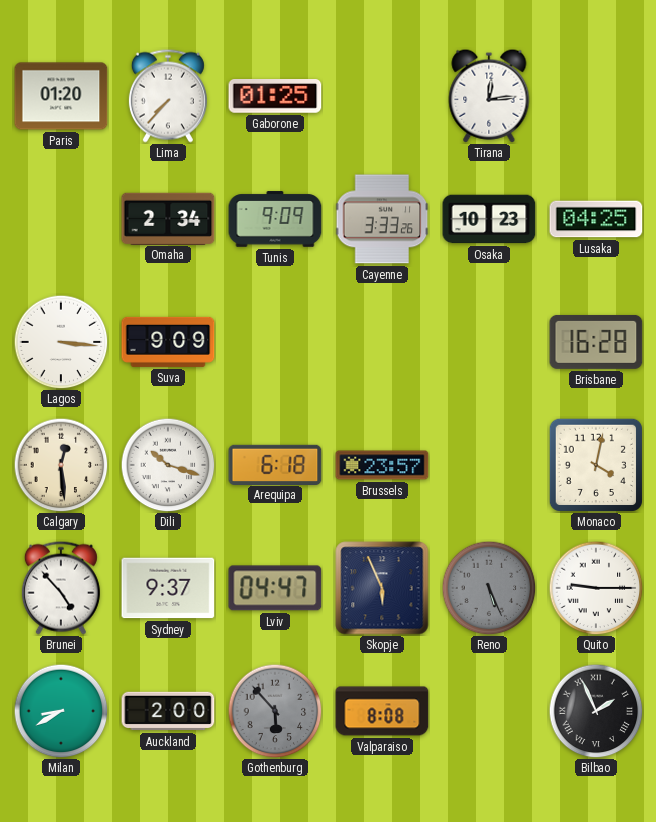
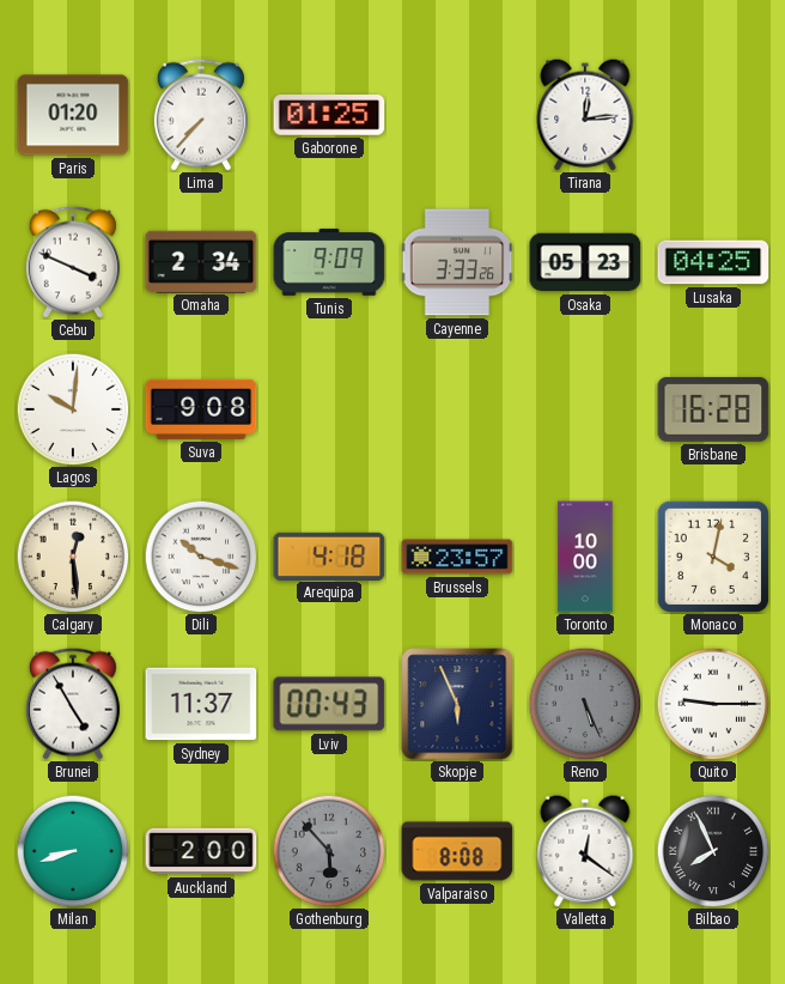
Cebu: none -> 3:49 (73, 262)
Osaka: 10:23 -> 05:23 (585, 262)
Lagos: 3:16 -> 10:01 (73, 409)
Suva: 9:09 -> 9:08 (201, 409)
Arequipa: 6:18 -> 4:18 (329, 555)
Toronto: none -> 10:00 (585, 557)
Brunei: 4:53 -> 4:55 (73, 704)
Sydney: 9:37 -> 11:37 (201, 704)
Lviv: 04:47 -> 00:43 (329, 704)
Milan: 8:40 -> 8:42 (73, 851)
Valletta: none -> 12:21 (585, 851)
Bilbao: 1:56 -> 7:56 (713, 851)
